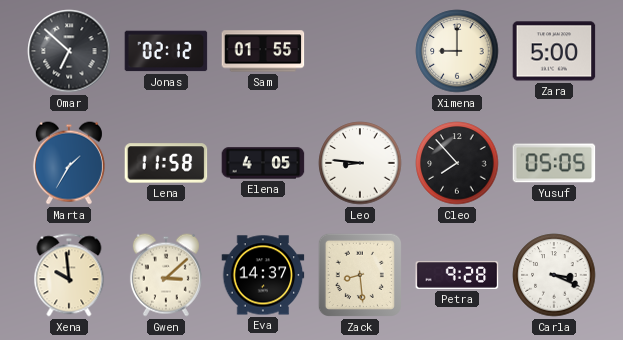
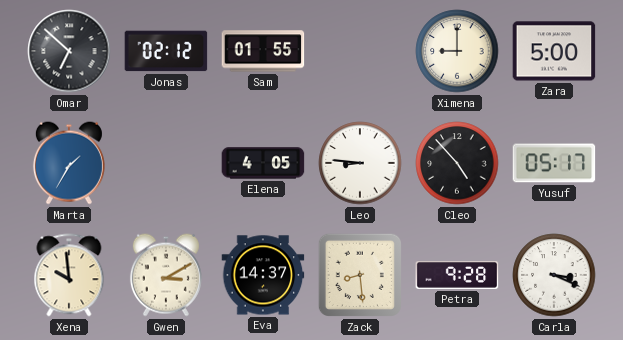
Lena: 11:58 -> none (166, 163)
Cleo: 7:53 -> 4:53 (457, 163)
Yusuf: 05:05 -> 05:17 (554, 163)
Gwen: 3:08 -> 3:10 (166, 275)
